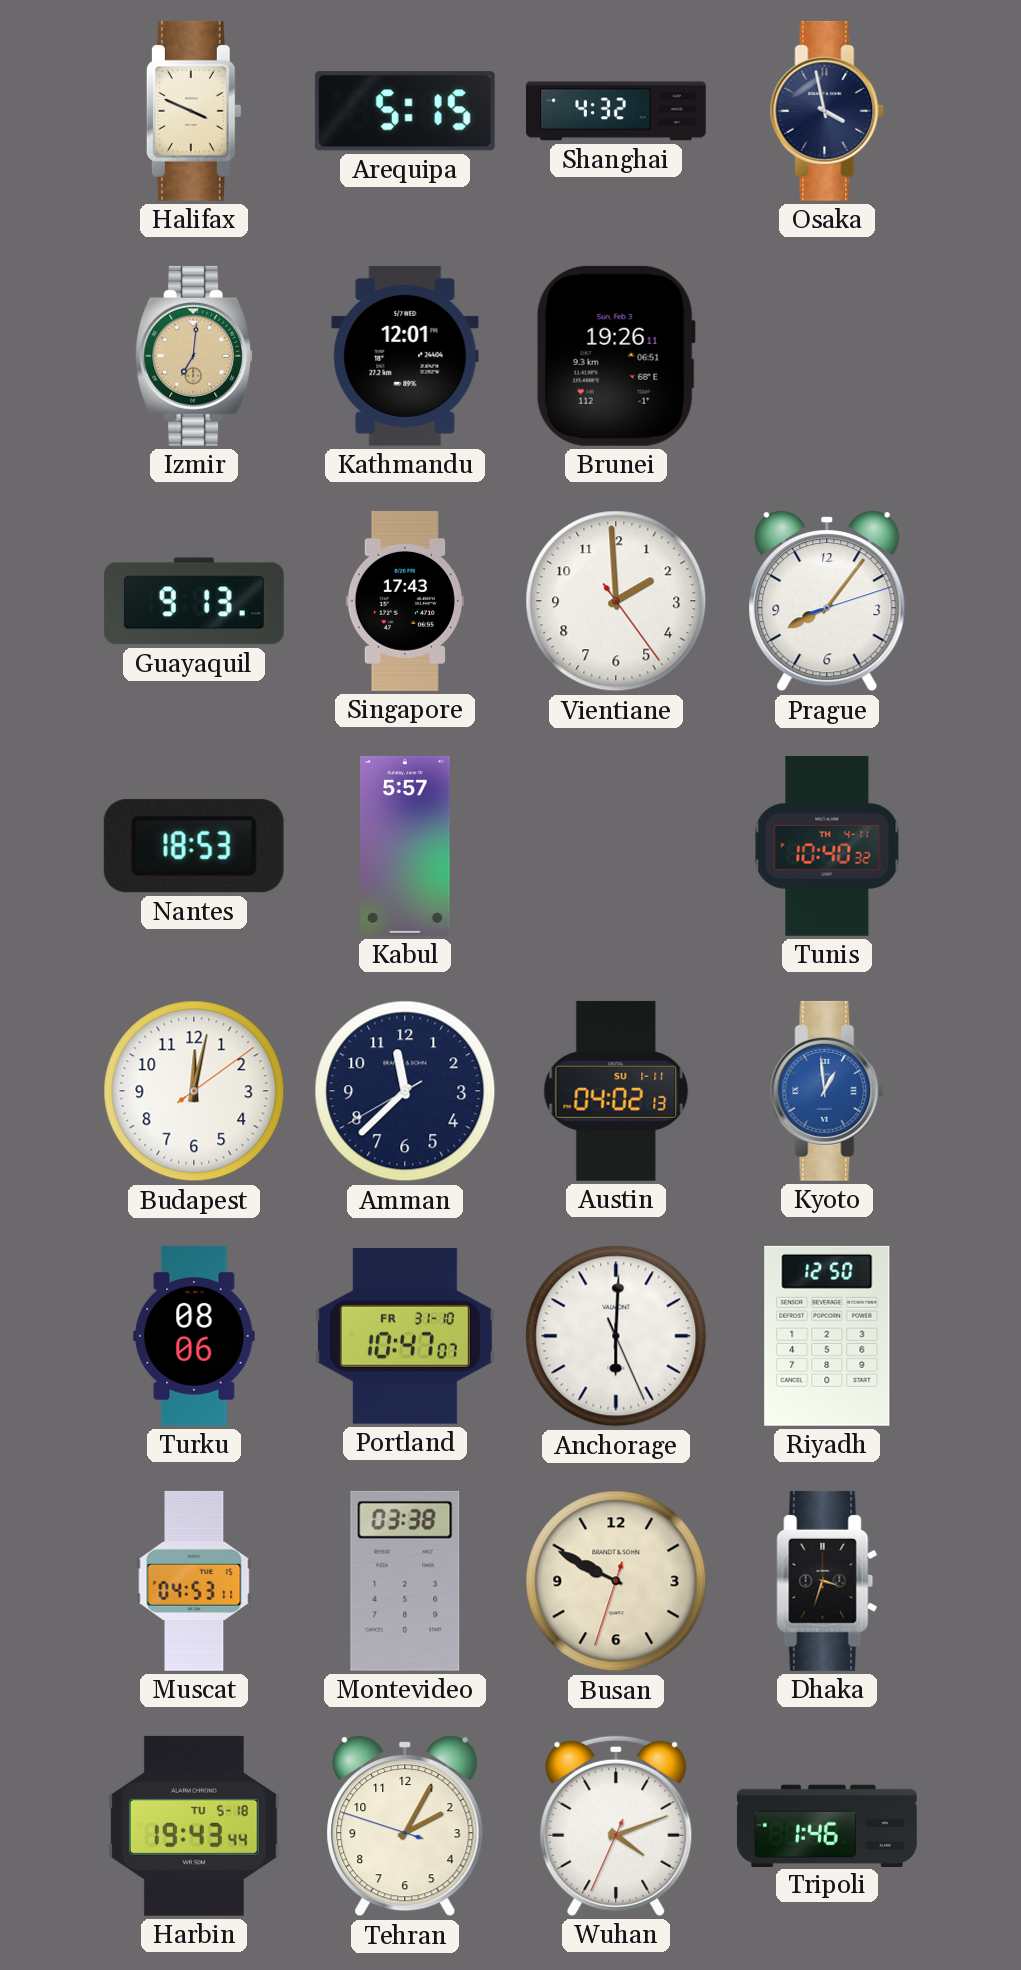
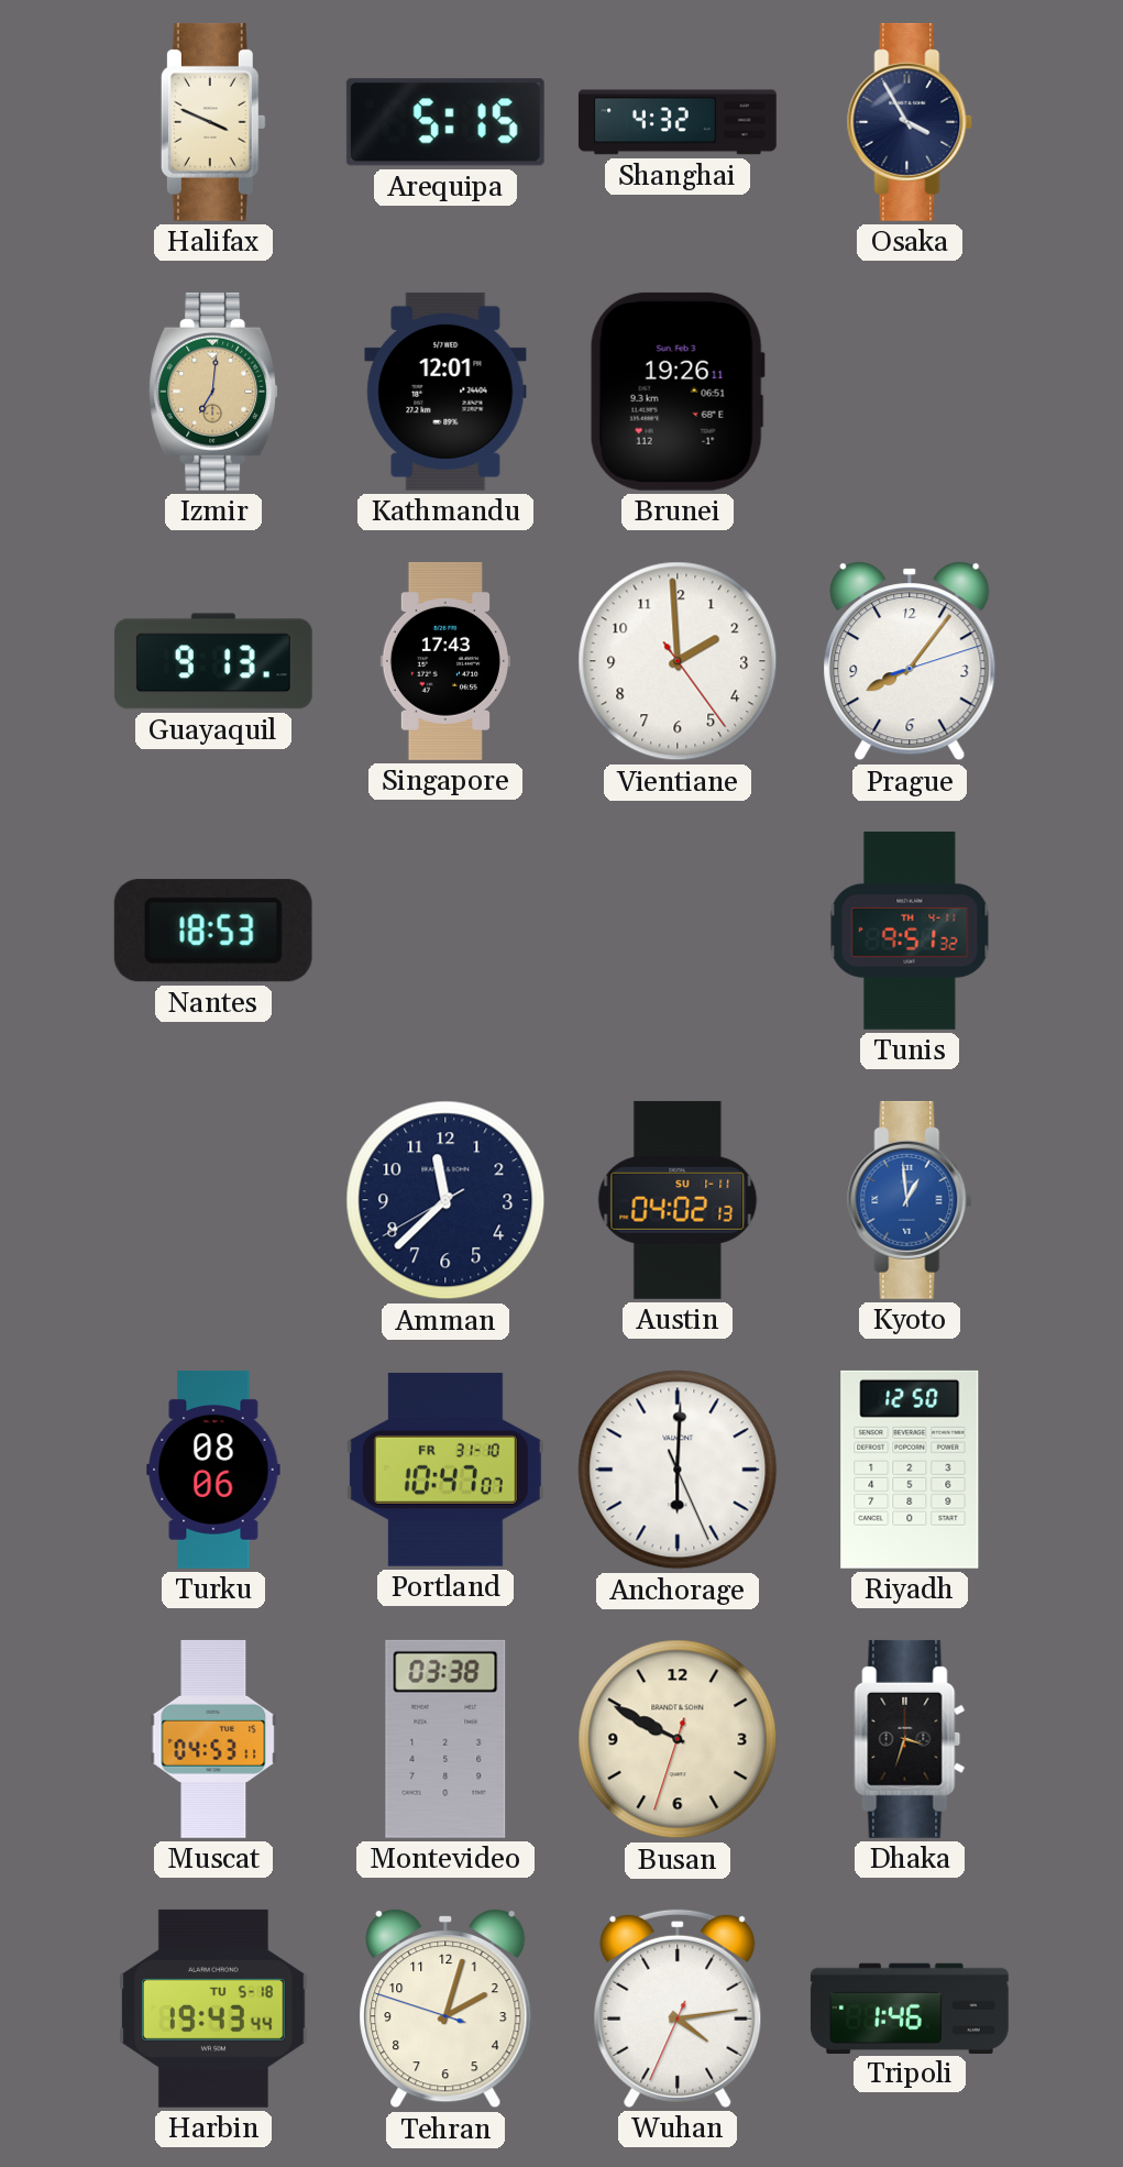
Osaka: 3:58 -> 3:55 (910, 122)
Kabul: 5:57 -> none (405, 846)
Tunis: 10:40 -> 9:51 (910, 931)
Budapest: 12:02 -> none (194, 1091)
Tehran: 2:04 -> 2:02 (445, 2009)
Wuhan: 4:11 -> 4:13 (678, 2009)
